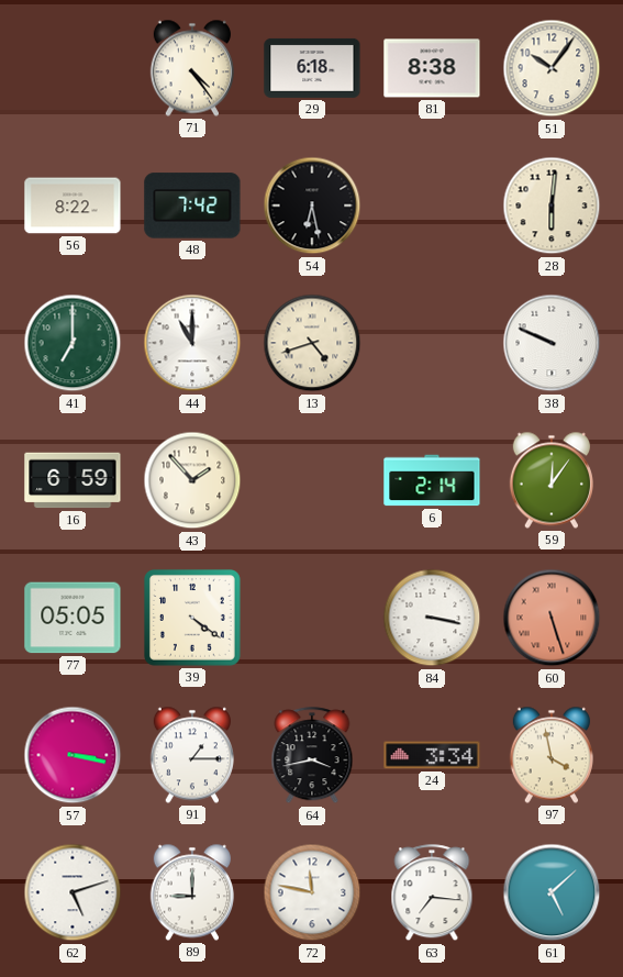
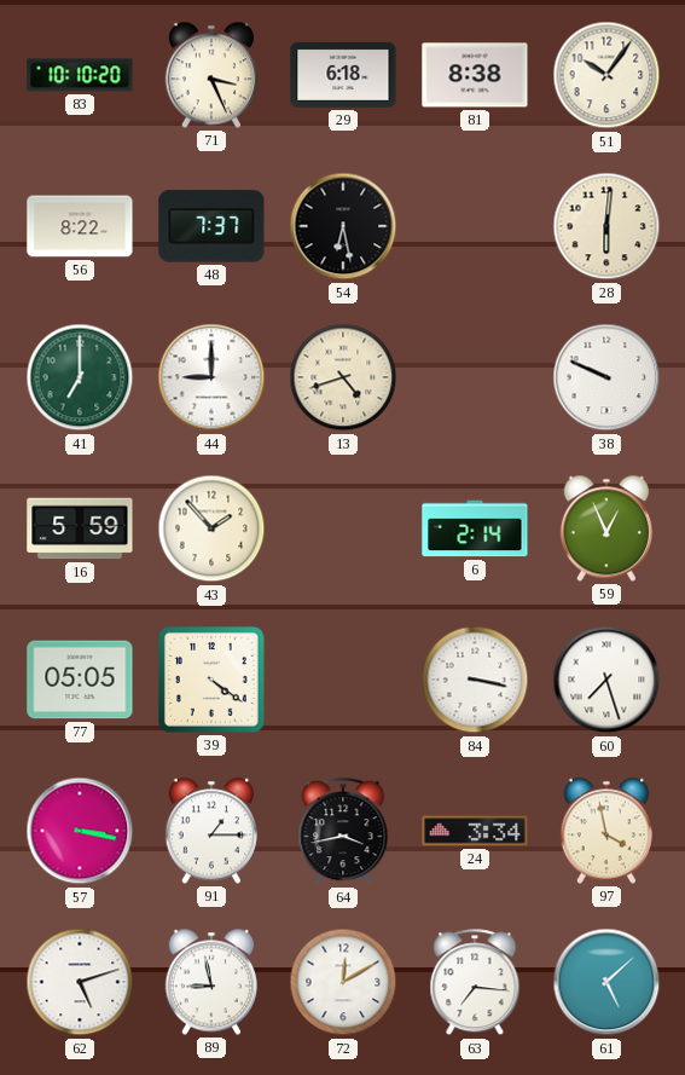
83: none -> 10:10 (80, 75)
71: 4:24 -> 3:26 (211, 75)
48: 7:42 -> 7:37 (211, 226)
44: 11:00 -> 9:00 (211, 377)
16: 6:59 -> 5:59 (80, 528)
59: 12:06 -> 12:56 (606, 528)
60: 5:27 -> 7:27 (606, 680)
60 dial: salmon -> white (606, 680)
89: 9:00 -> 8:58 (211, 982)
72: 11:47 -> 12:10 (343, 982)
